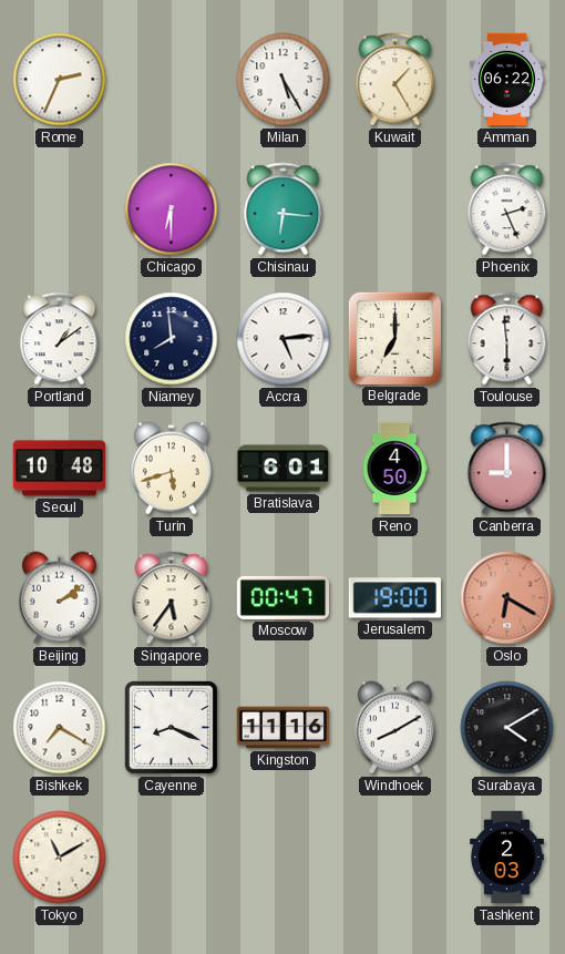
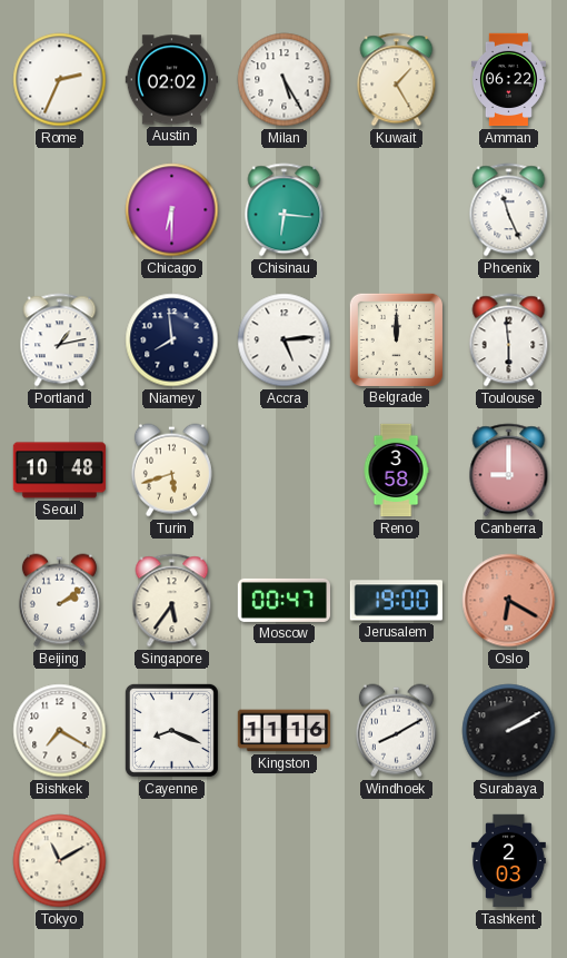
Austin: none -> 02:02 (171, 80)
Phoenix: 2:26 -> 11:26 (509, 210)
Portland: 1:09 -> 1:13 (60, 340)
Belgrade: 7:00 -> 12:00 (396, 339)
Bratislava: 6:01 -> none (284, 469)
Reno: 4:50 -> 3:58 (396, 471)
Surabaya: 4:10 -> 2:10 (509, 731)
